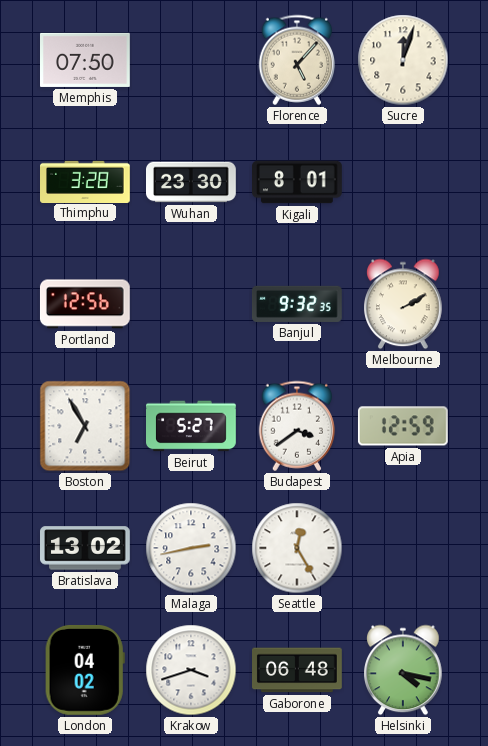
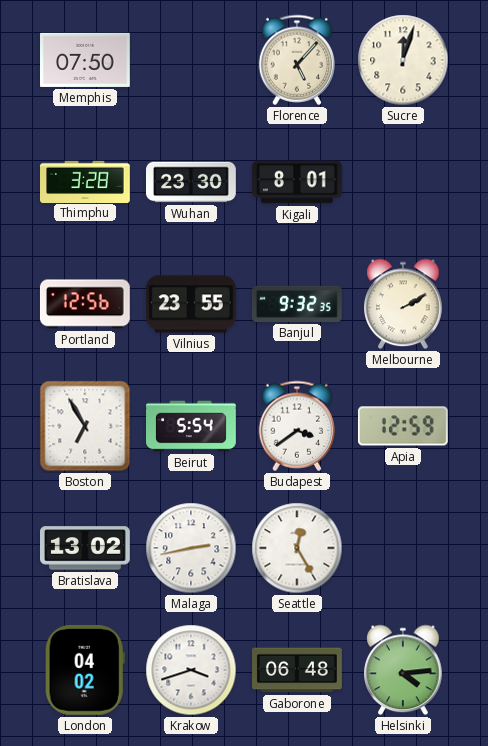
Vilnius: none -> 23:55 (191, 304)
Beirut: 5:27 -> 5:54 (192, 426)
Helsinki: 4:17 -> 4:14 (403, 670)
